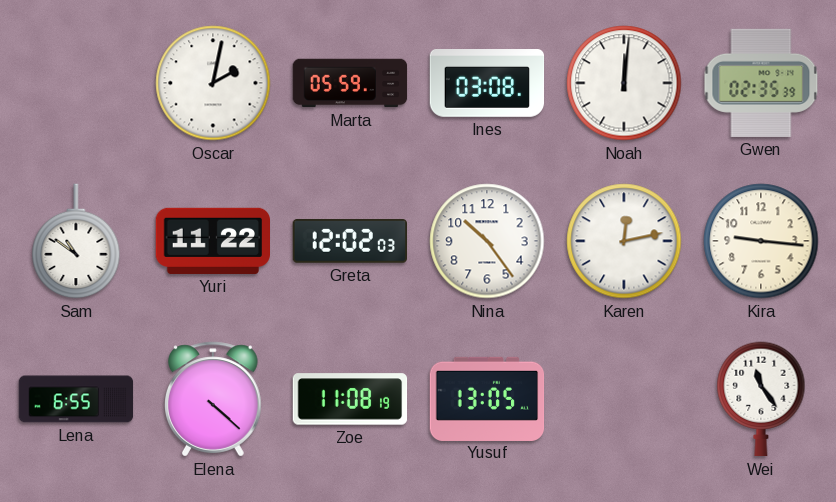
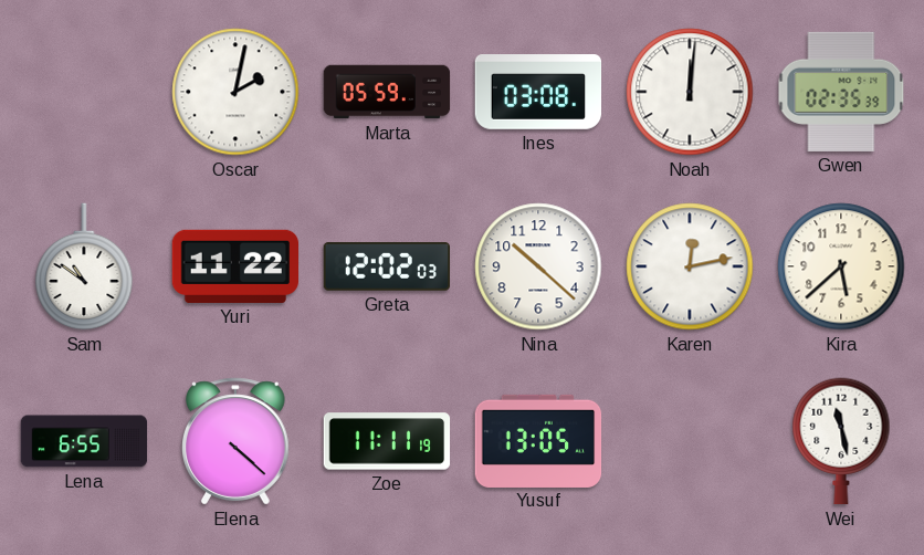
Nina: 10:24 -> 10:22 (538, 266)
Kira: 9:16 -> 5:38 (841, 266)
Zoe: 11:08 -> 11:11 (387, 441)
Wei: 11:24 -> 11:28 (841, 441)
